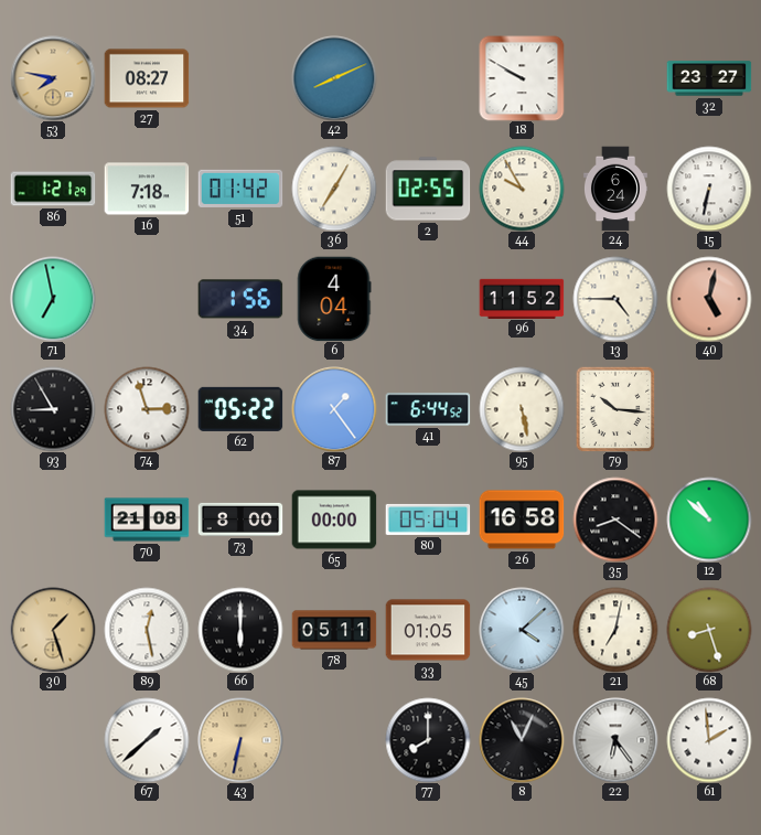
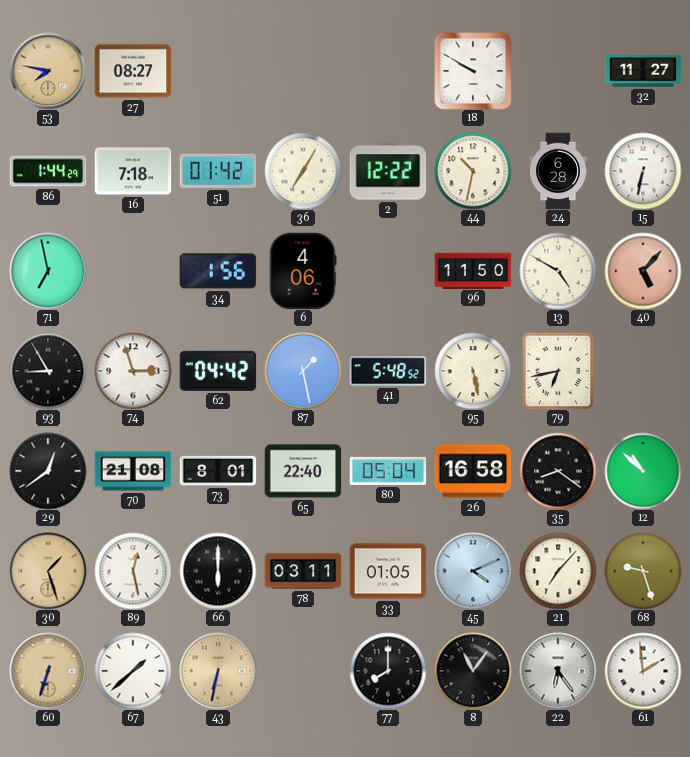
42: 8:11 -> none (334, 78)
32: 23:27 -> 11:27 (643, 71)
86: 1:21 -> 1:44 (48, 171)
2: 02:55 -> 12:22 (388, 171)
44: 9:55 -> 10:32 (473, 171)
24: 6:24 -> 6:28 (559, 171)
6: 4:04 -> 4:06 (303, 271)
96: 11:52 -> 11:50 (473, 270)
13: 4:45 -> 4:50 (558, 271)
40: 5:02 -> 5:07 (643, 271)
62: 05:22 -> 04:42 (218, 371)
87: 1:24 -> 1:28 (303, 371)
41: 6:44 -> 5:48 (388, 371)
79: 10:16 -> 6:43 (558, 371)
29: none -> 12:39 (48, 471)
73: 8:00 -> 8:01 (218, 471)
65: 00:00 -> 22:40 (303, 471)
78: 05:11 -> 03:11 (303, 571)
45: 4:08 -> 4:11 (473, 571)
21: 7:02 -> 7:07 (558, 571)
68: 8:27 -> 9:27 (643, 571)
60: none -> 6:33 (48, 671)
8: 11:04 -> 11:06 (473, 671)
